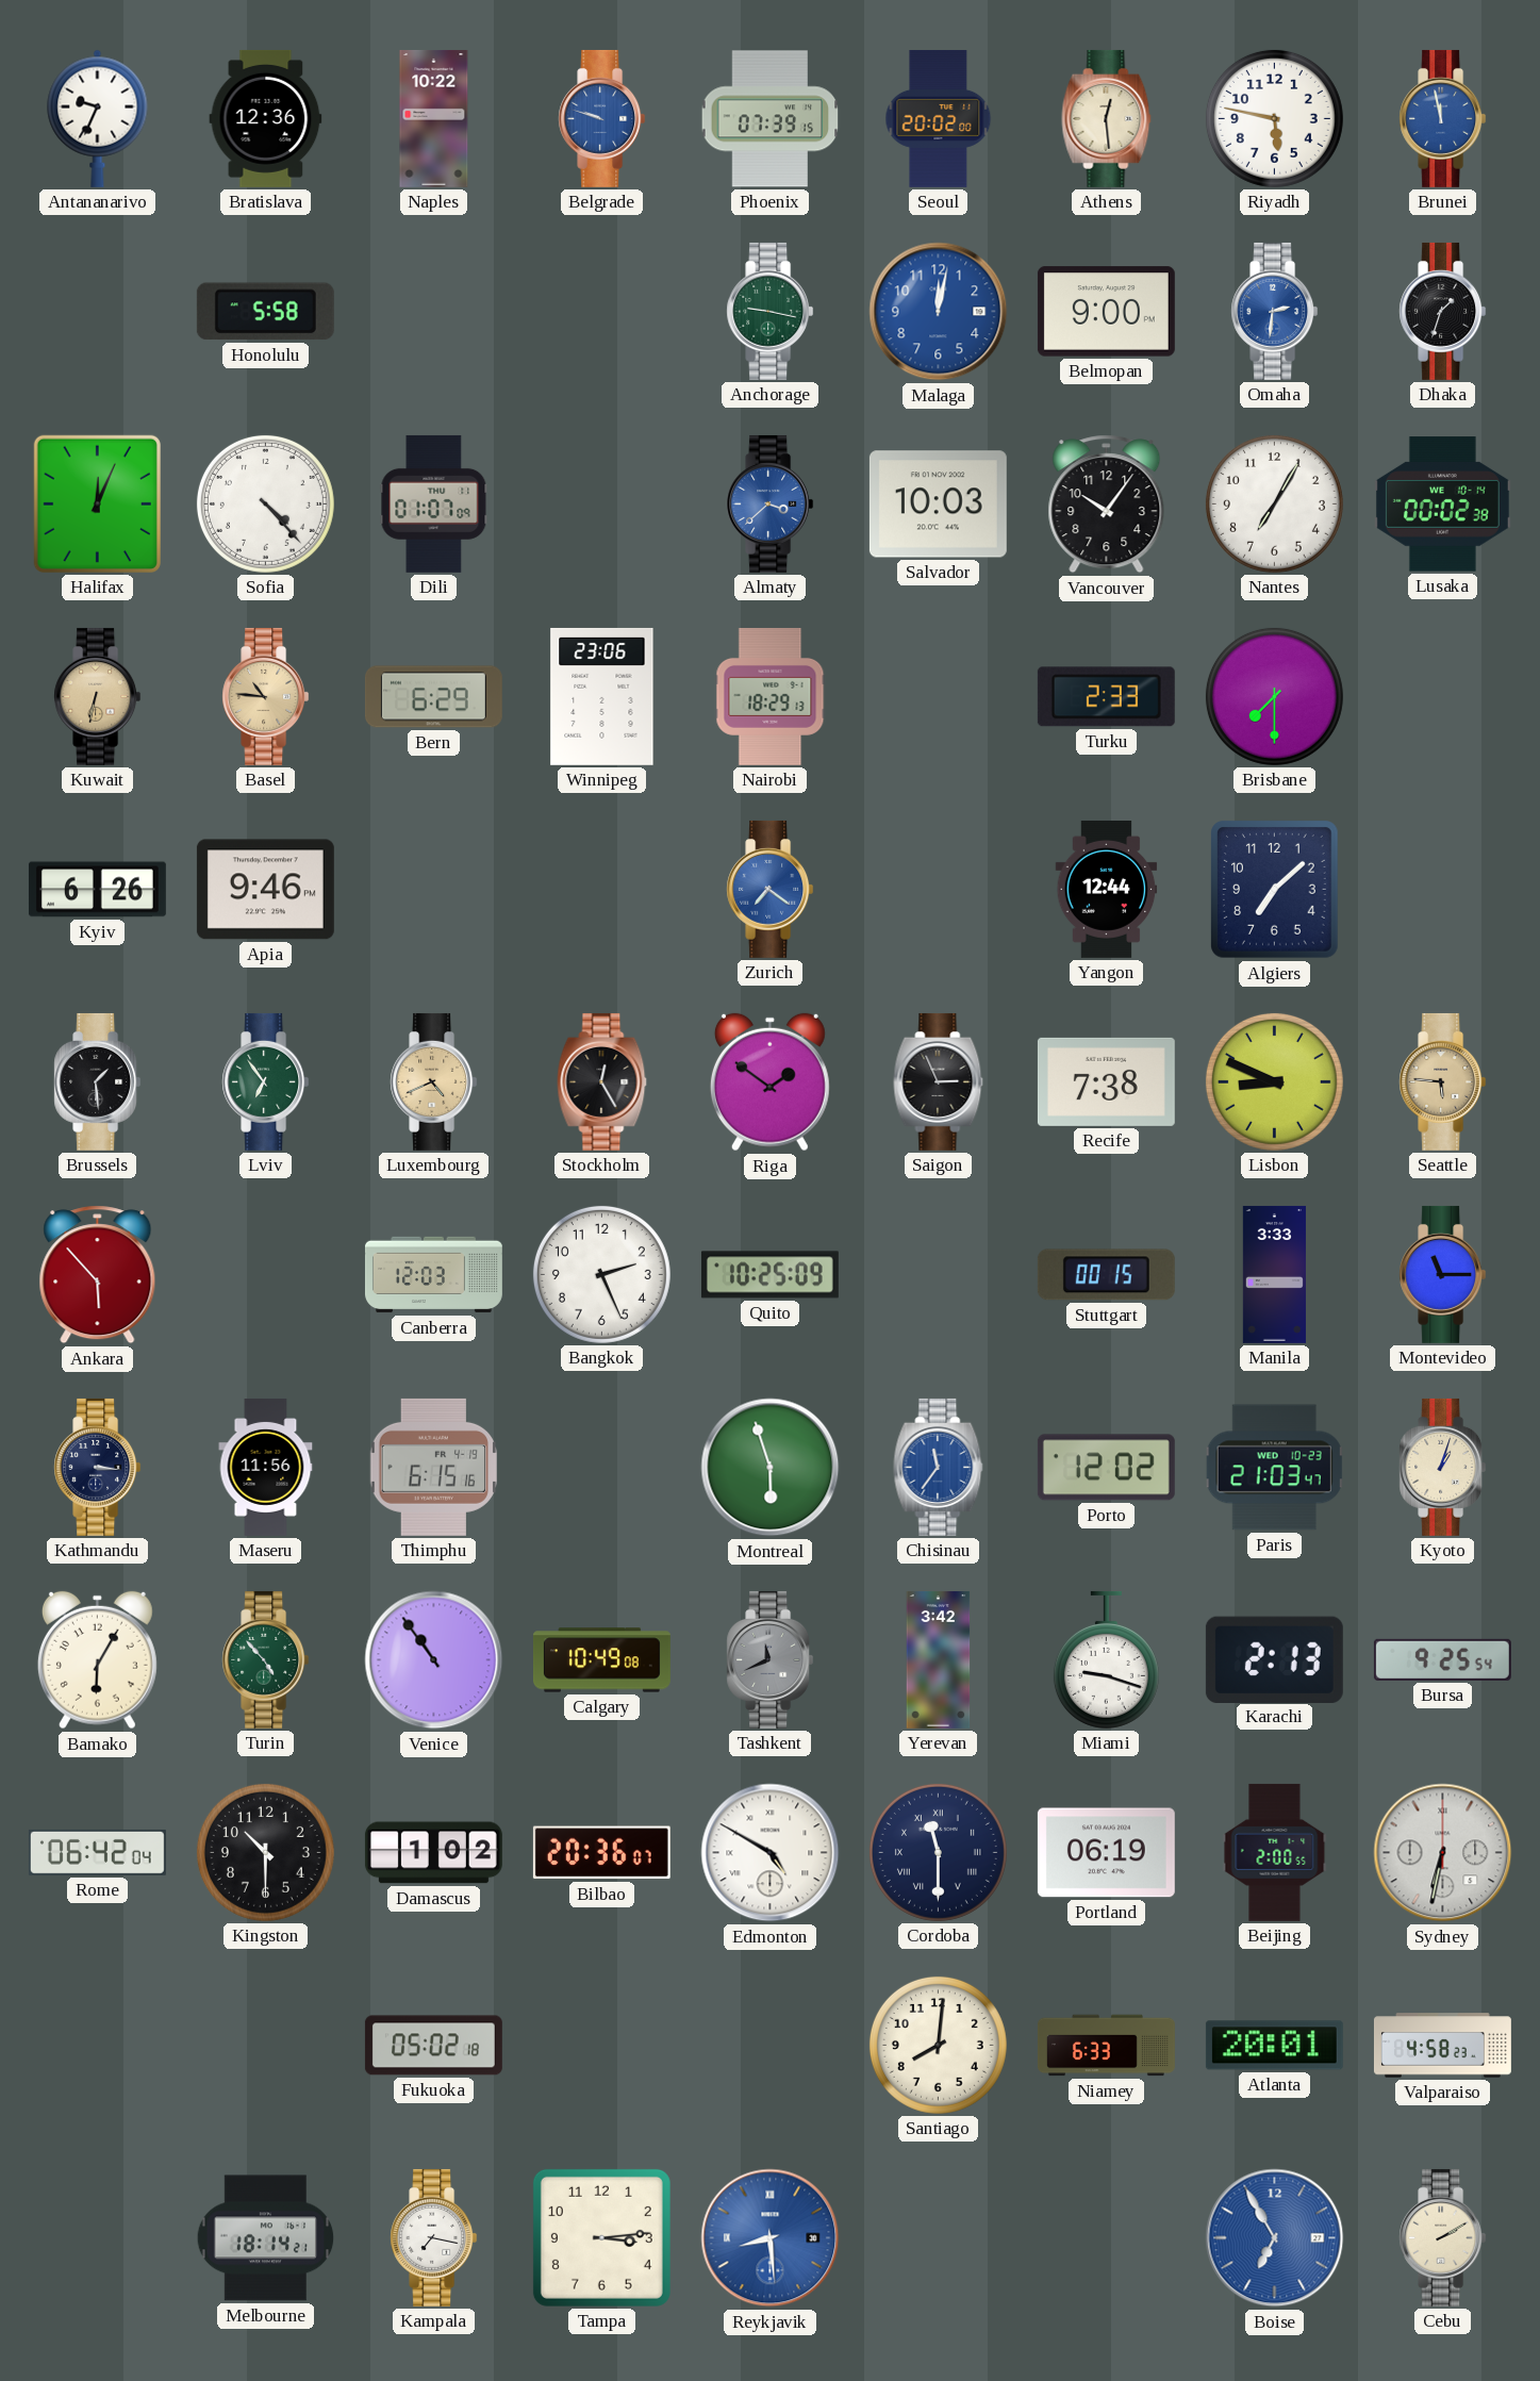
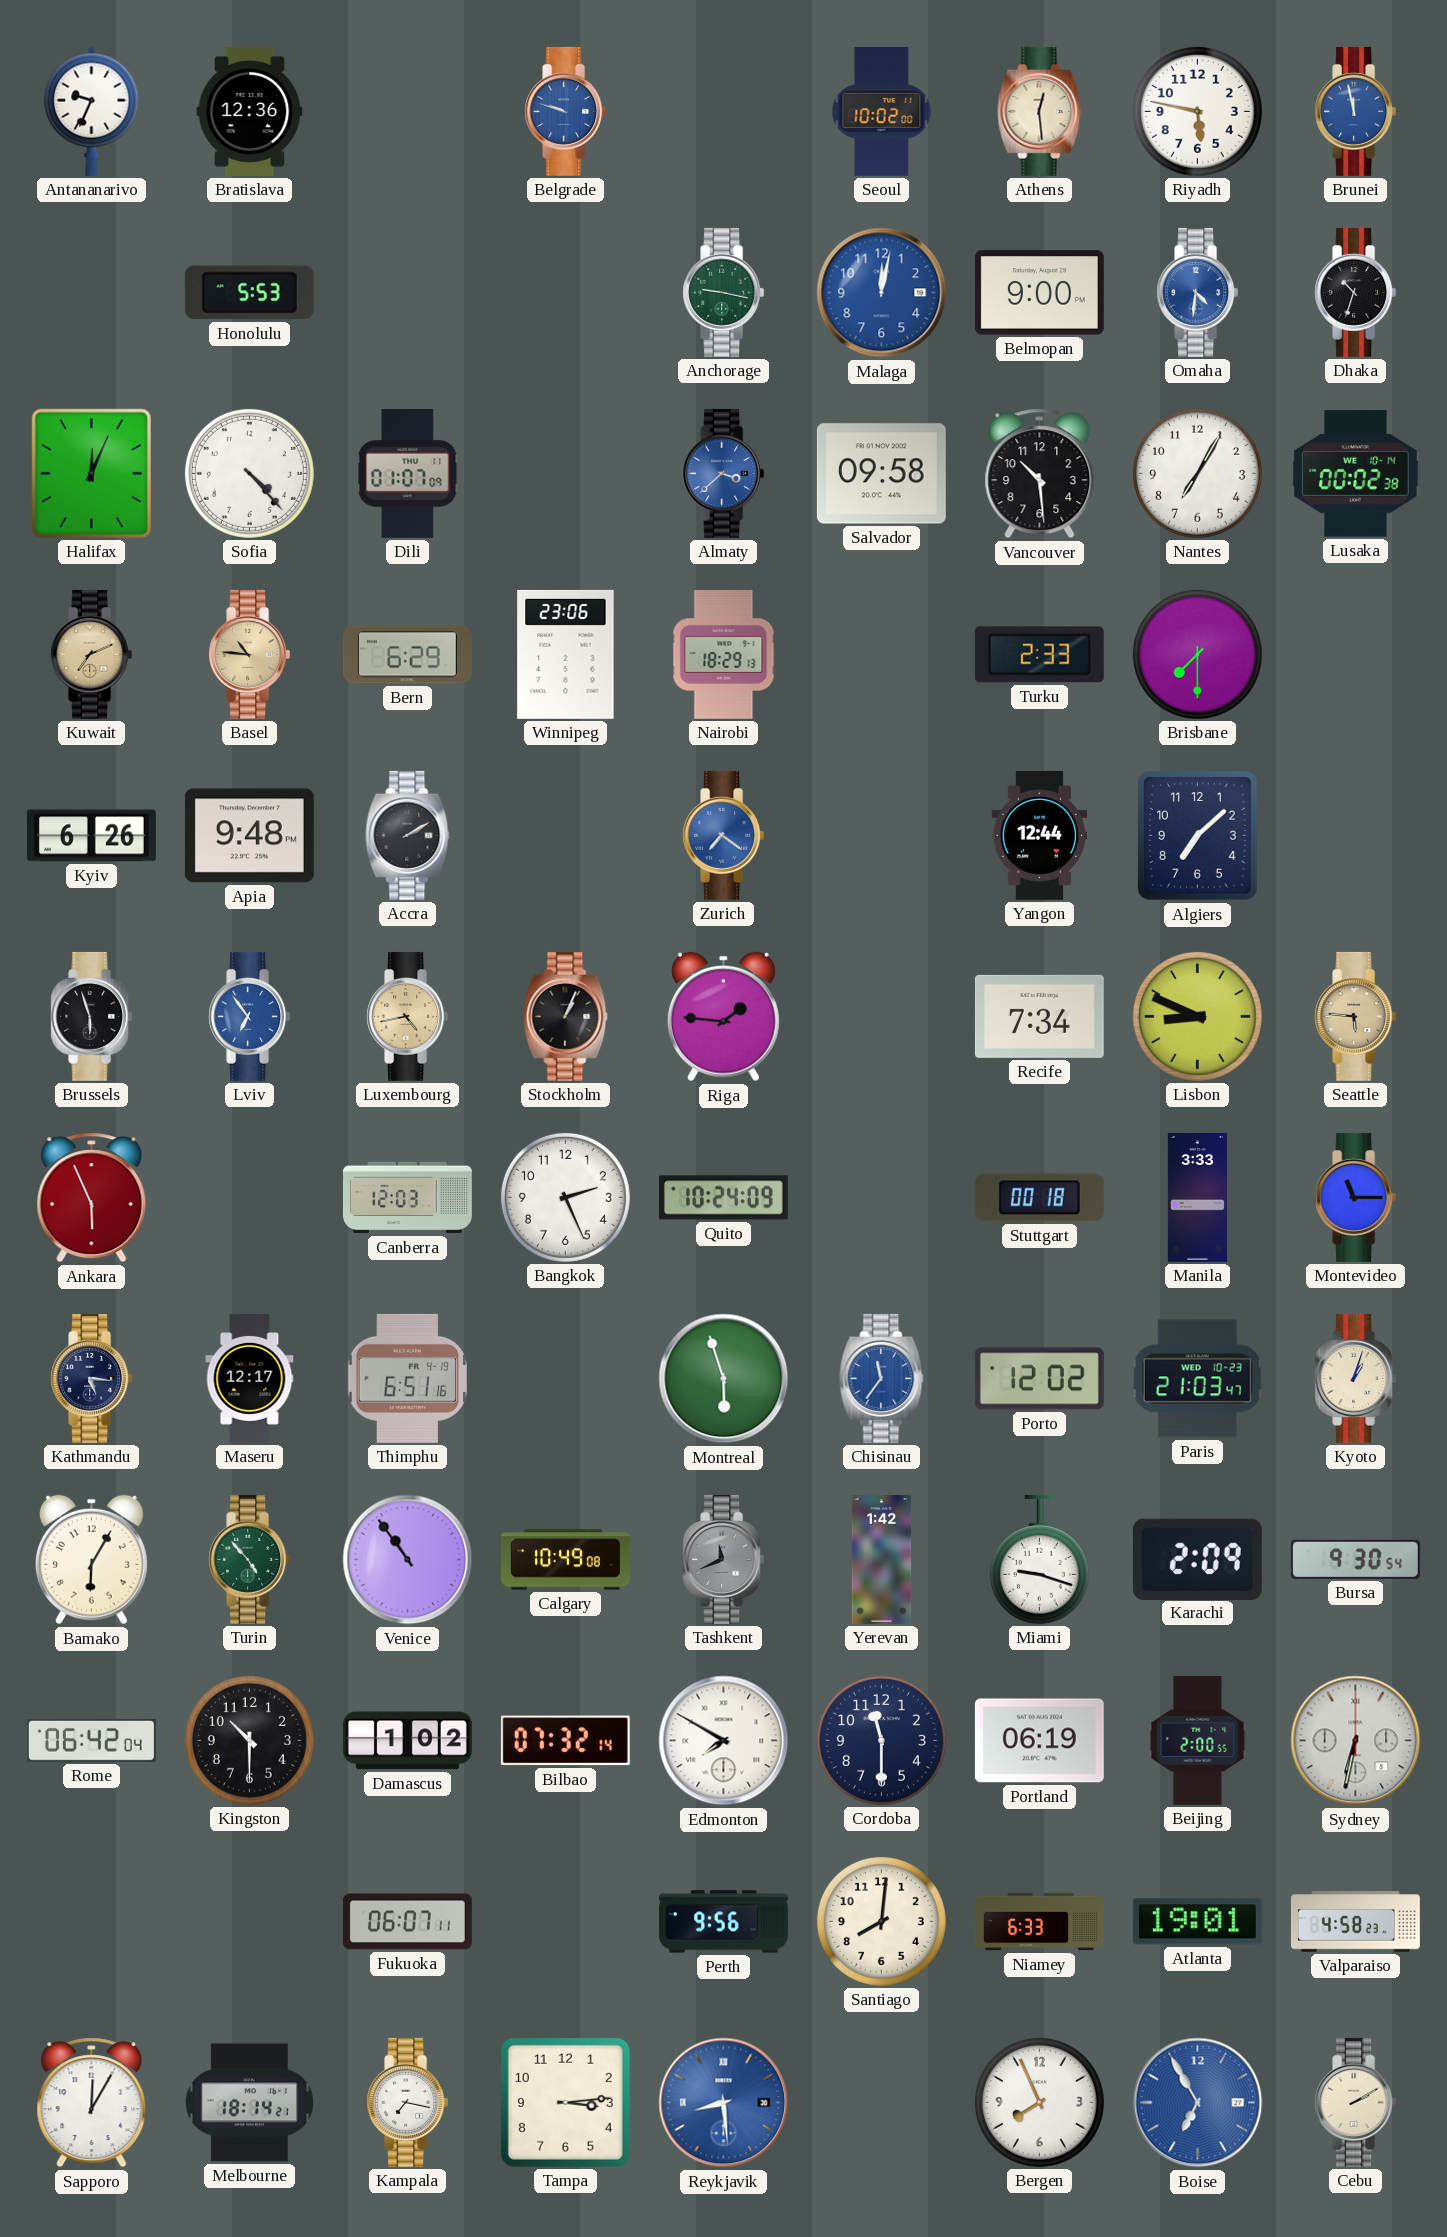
Naples: 10:22 -> none (434, 118)
Phoenix: 07:39 -> none (771, 119)
Seoul: 20:02 -> 10:02 (882, 111)
Honolulu: 5:58 -> 5:53 (249, 293)
Omaha: 2:31 -> 4:31 (1198, 292)
Dhaka: 1:33 -> 10:33 (1356, 292)
Salvador: 10:03 -> 09:58 (881, 474)
Vancouver: 10:06 -> 10:29 (1040, 474)
Kuwait: 6:32 -> 7:11 (92, 654)
Apia: 9:46 -> 9:48 (249, 836)
Accra: none -> 2:10 (408, 835)
Brussels: 1:29 -> 5:57 (92, 1016)
Lviv dial: green -> blue (250, 1016)
Luxembourg: 4:41 -> 4:43 (408, 1016)
Stockholm: 12:25 -> 1:04 (566, 1016)
Riga: 1:51 -> 1:46 (723, 1017)
Saigon: 2:56 -> none (939, 1081)
Recife: 7:38 -> 7:34 (1039, 1016)
Ankara: 5:53 -> 5:56 (92, 1198)
Quito: 10:25 -> 10:24 (723, 1198)
Stuttgart: 00:15 -> 00:18 (1039, 1198)
Kathmandu: 3:16 -> 5:16 (92, 1378)
Maseru: 11:56 -> 12:17 (250, 1378)
Thimphu: 6:15 -> 6:51 (408, 1378)
Yerevan: 3:42 -> 1:42 (882, 1559)
Karachi: 2:13 -> 2:09 (1197, 1559)
Bursa: 9:25 -> 9:30 (1355, 1559)
Bilbao: 20:36 -> 07:32 (565, 1741)
Edmonton: 4:50 -> 7:50 (724, 1741)
Cordoba numerals: Roman -> Arabic (881, 1740)
Fukuoka: 05:02 -> 06:07 (407, 1922)
Perth: none -> 9:56 (723, 1922)
Atlanta: 20:01 -> 19:01 (1197, 1922)
Sapporo: none -> 12:05 (92, 2103)
Bergen: none -> 7:56 (1039, 2102)
